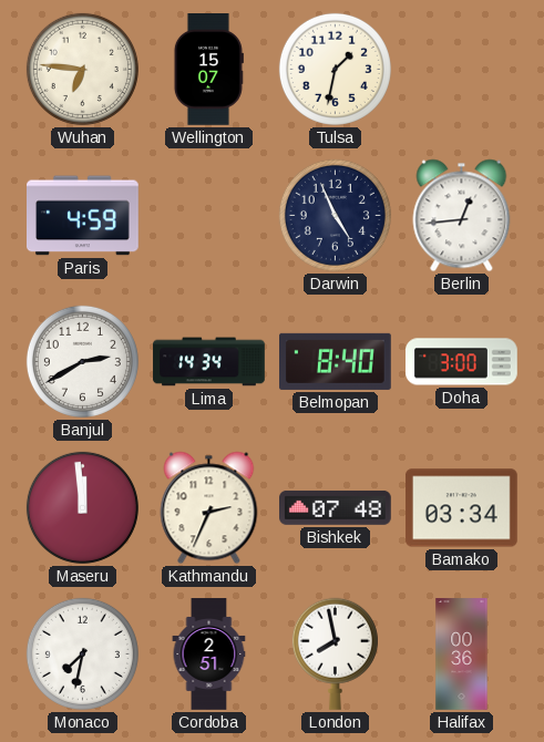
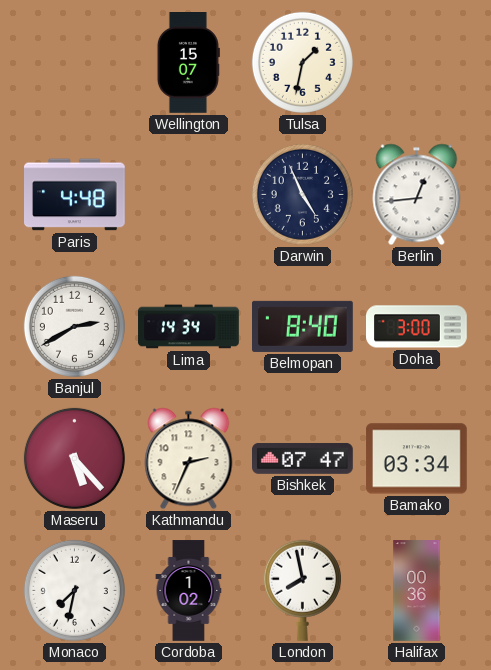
Wuhan: 6:46 -> none (82, 69)
Paris: 4:59 -> 4:48 (75, 195)
Maseru: 11:59 -> 5:23 (74, 458)
Bishkek: 07:48 -> 07:47 (303, 458)
Cordoba: 2:51 -> 1:02 (189, 591)
